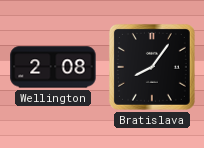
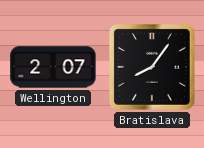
Wellington: 2:08 -> 2:07 (53, 67)
